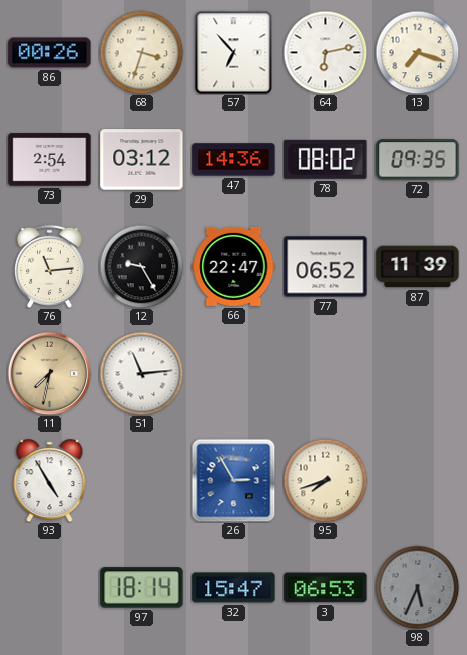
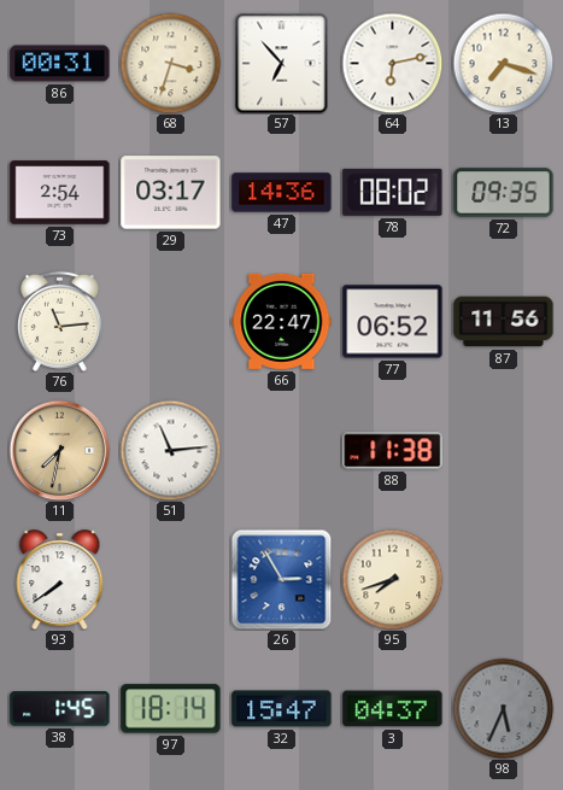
86: 00:26 -> 00:31 (60, 64)
29: 03:12 -> 03:17 (171, 193)
12: 9:25 -> none (141, 266)
87: 11:39 -> 11:56 (504, 322)
88: none -> 11:38 (393, 451)
93: 4:55 -> 7:39 (60, 580)
38: none -> 1:45 (60, 709)
3: 06:53 -> 04:37 (393, 709)
